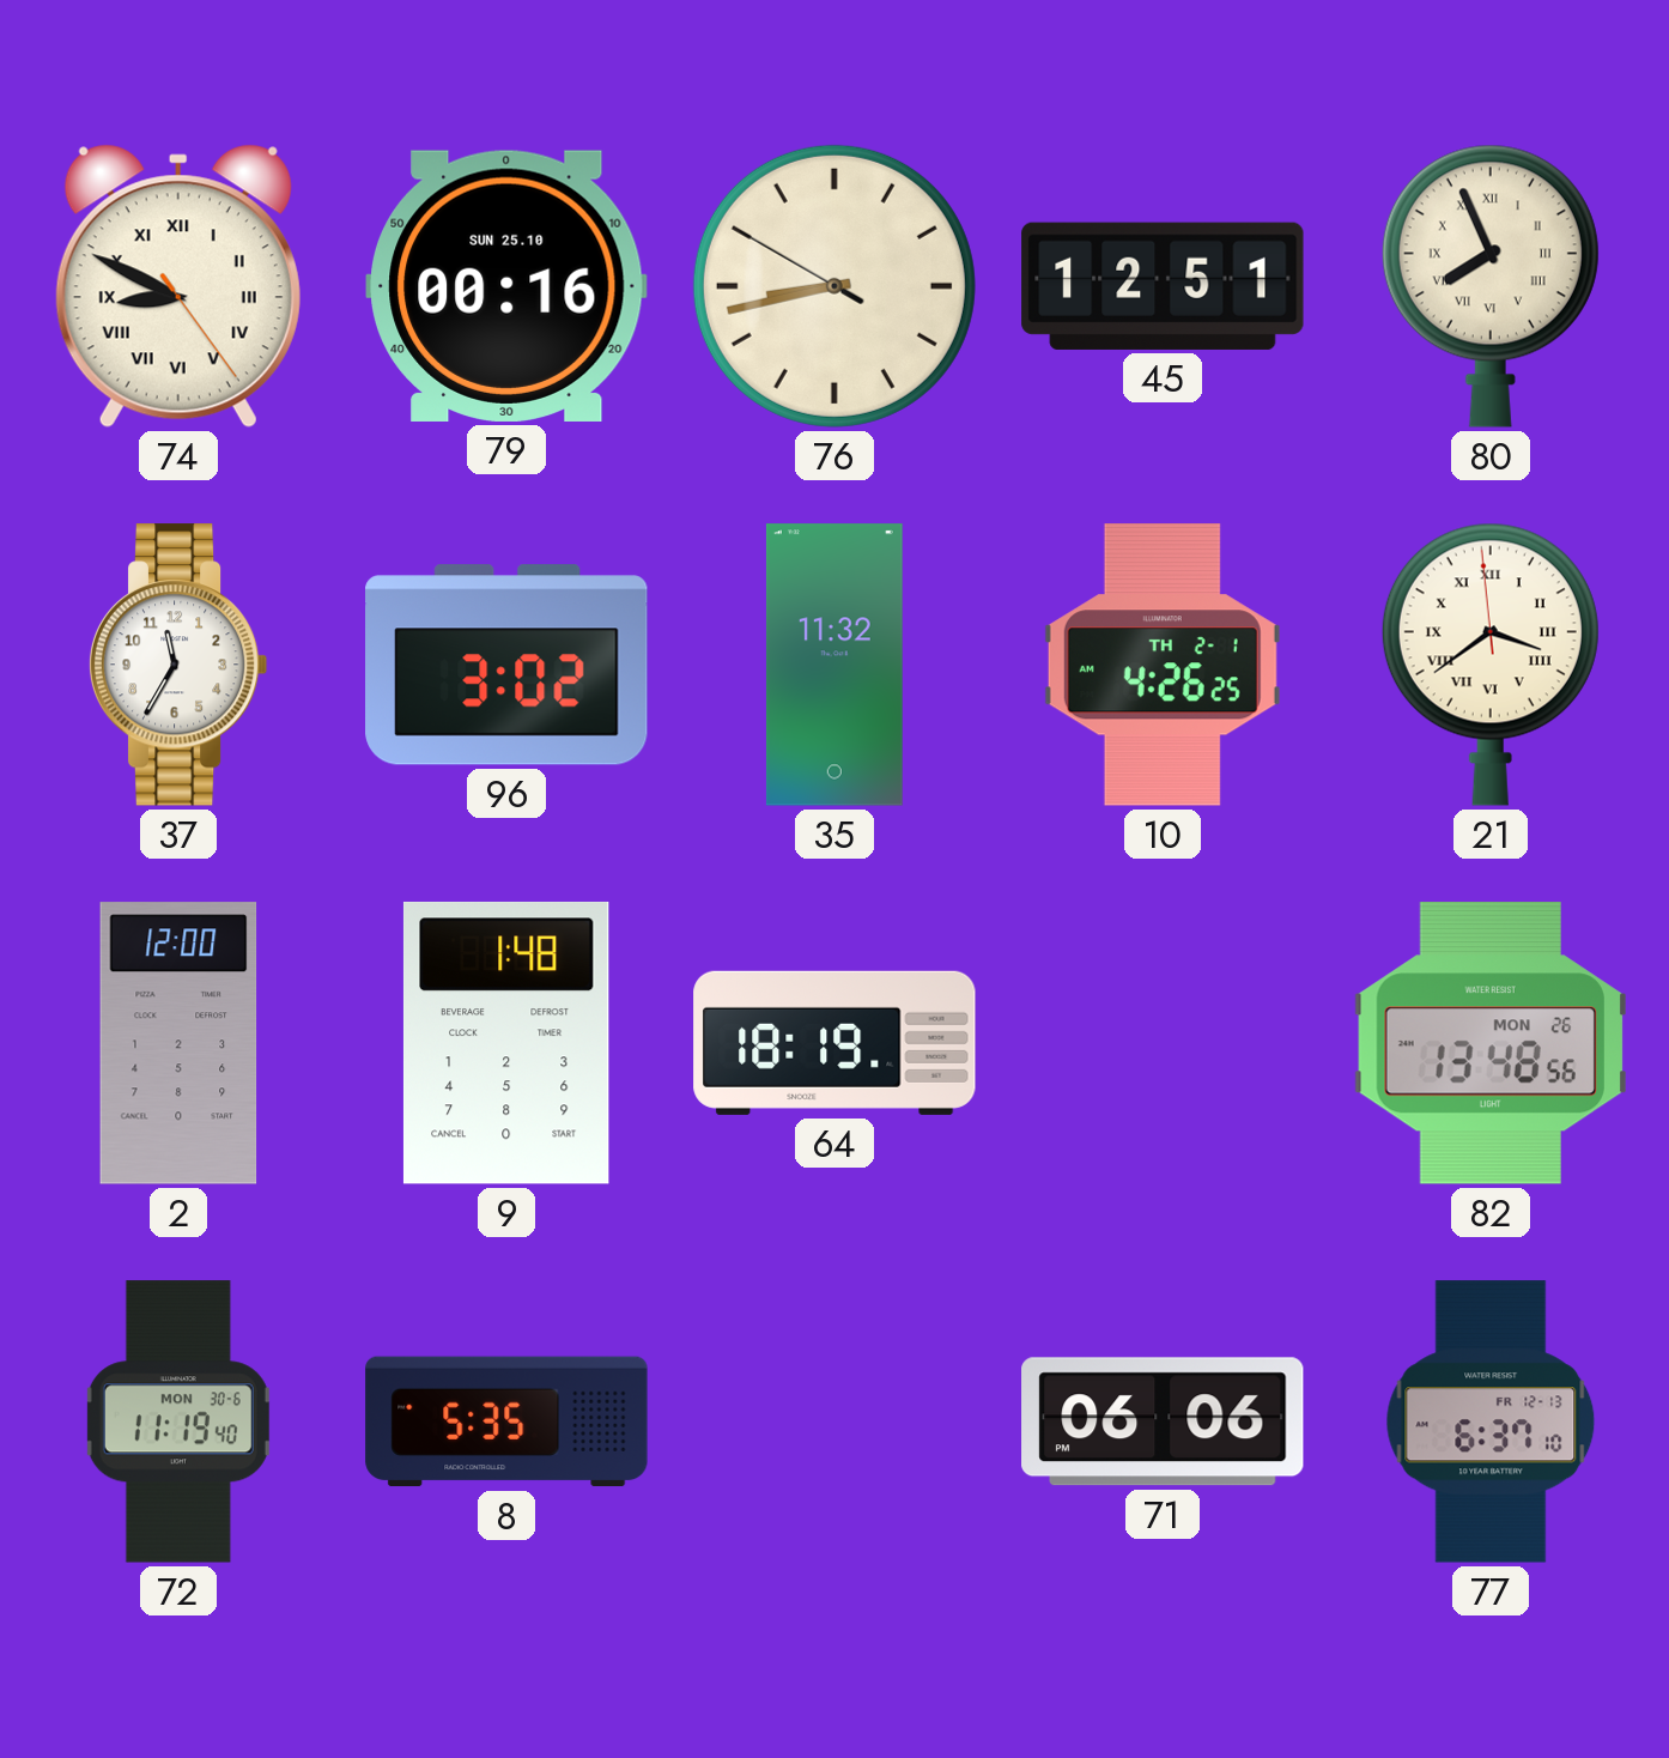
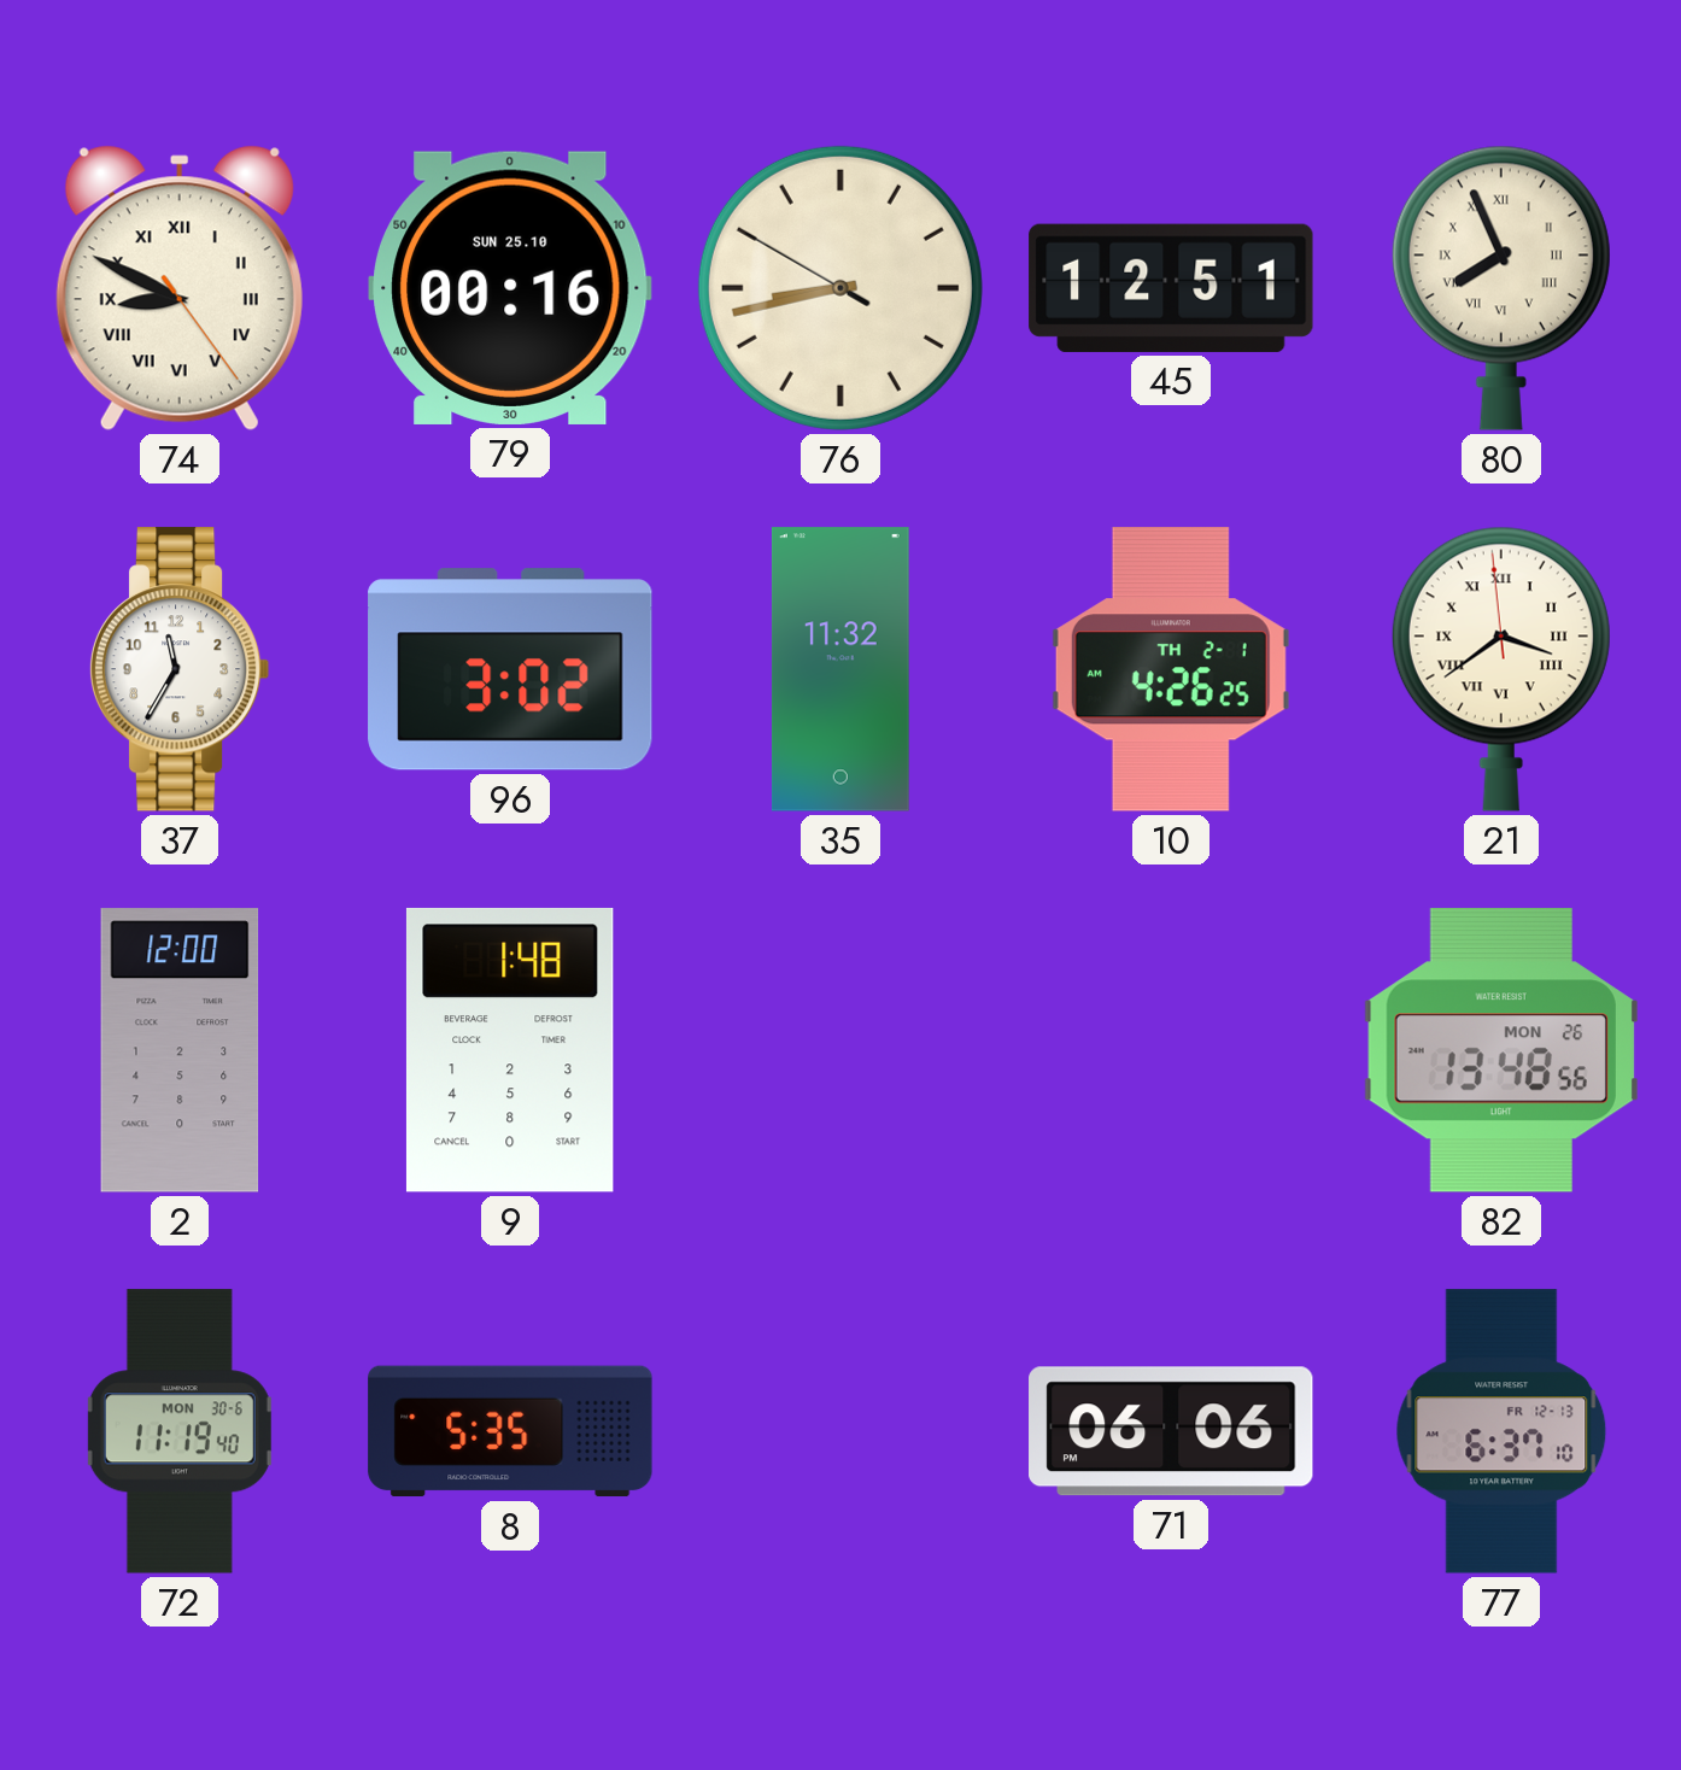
64: 18:19 -> none (834, 1043)
